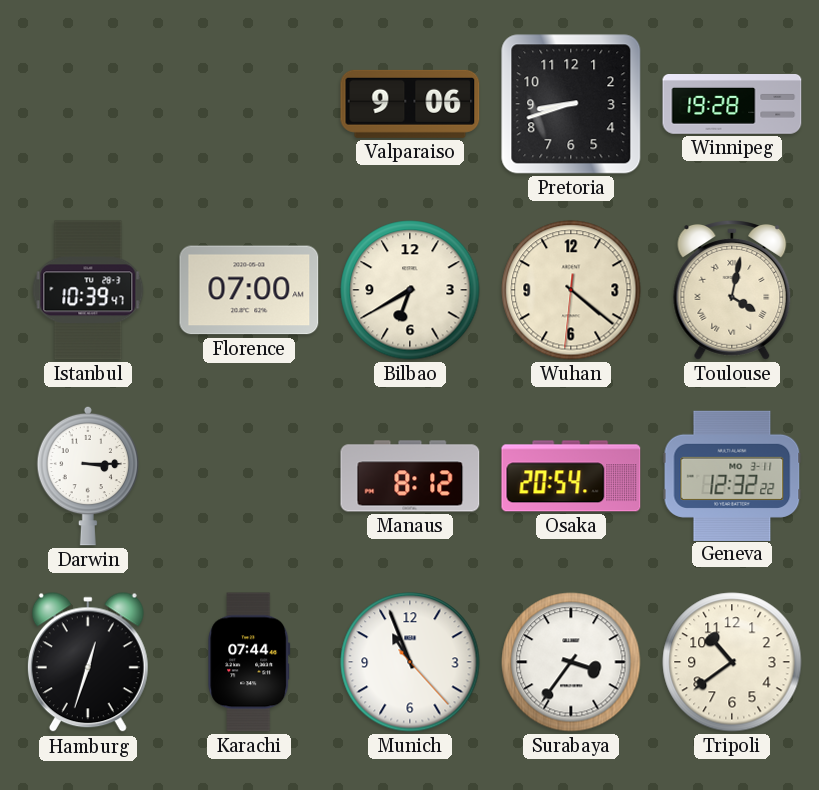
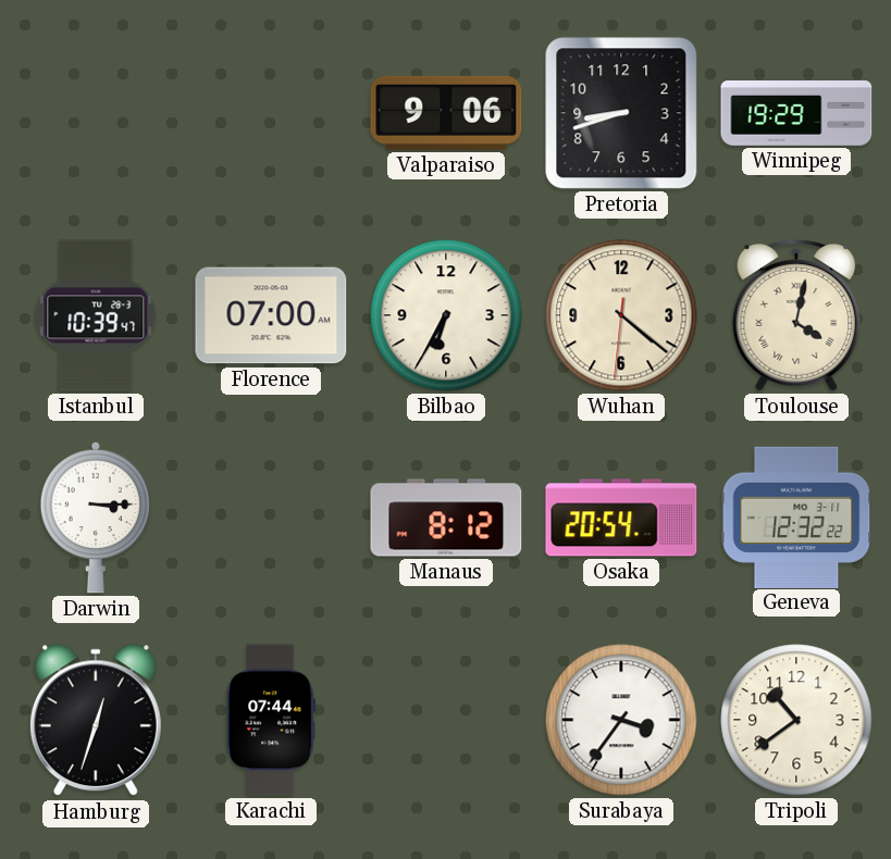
Winnipeg: 19:28 -> 19:29 (796, 114)
Bilbao: 6:40 -> 6:35 (446, 315)
Munich: 10:56 -> none (410, 662)
